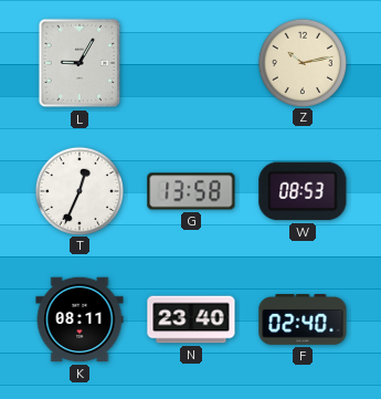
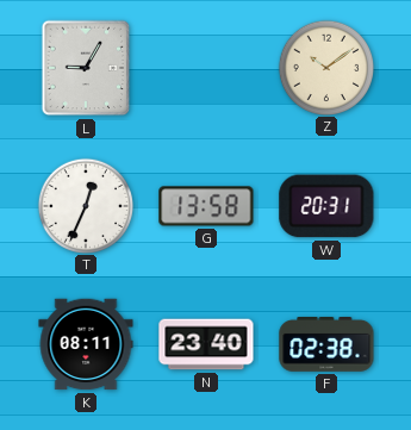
Z: 10:13 -> 10:09 (325, 67)
W: 08:53 -> 20:31 (326, 206)
F: 02:40 -> 02:38 (326, 345)
